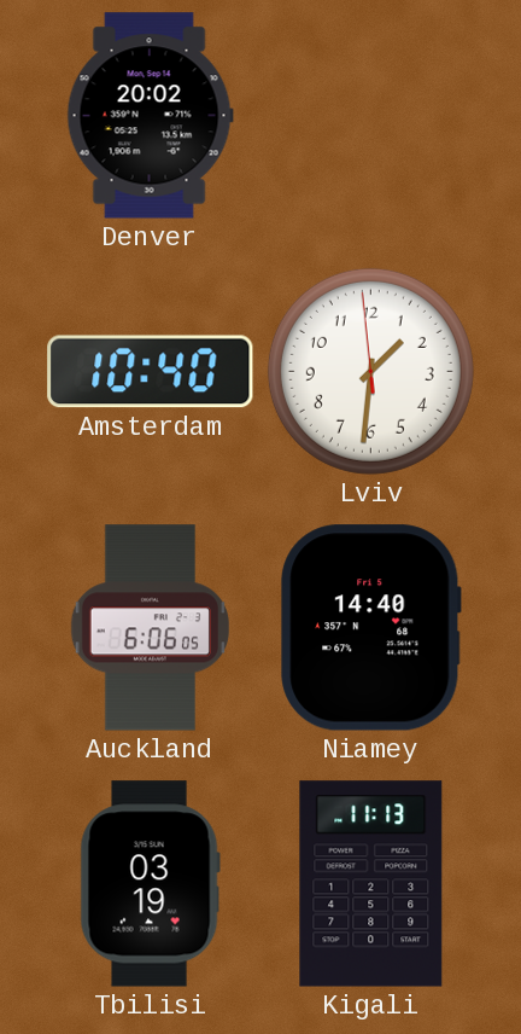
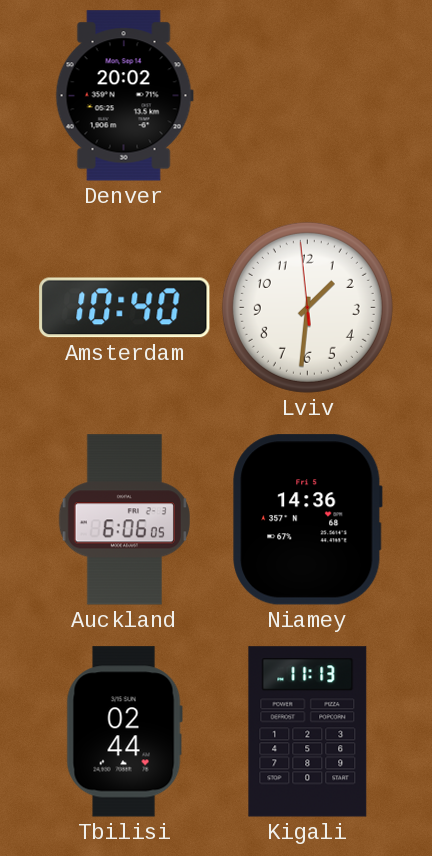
Niamey: 14:40 -> 14:36 (308, 520)
Tbilisi: 03:19 -> 02:44 (124, 732)
